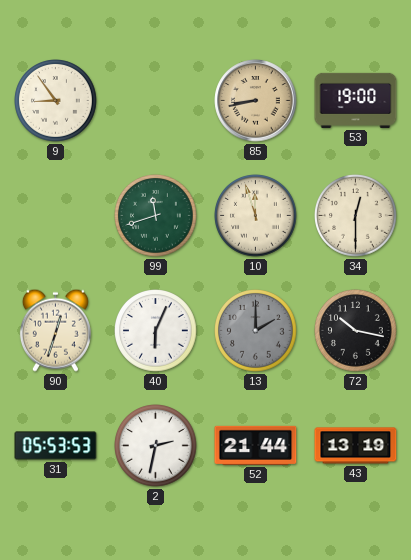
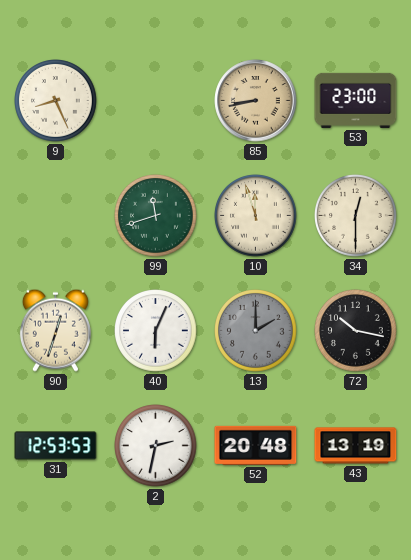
9: 8:54 -> 8:26 (56, 101)
53: 19:00 -> 23:00 (356, 100)
31: 05:53 -> 12:53 (56, 446)
52: 21:44 -> 20:48 (256, 445)
